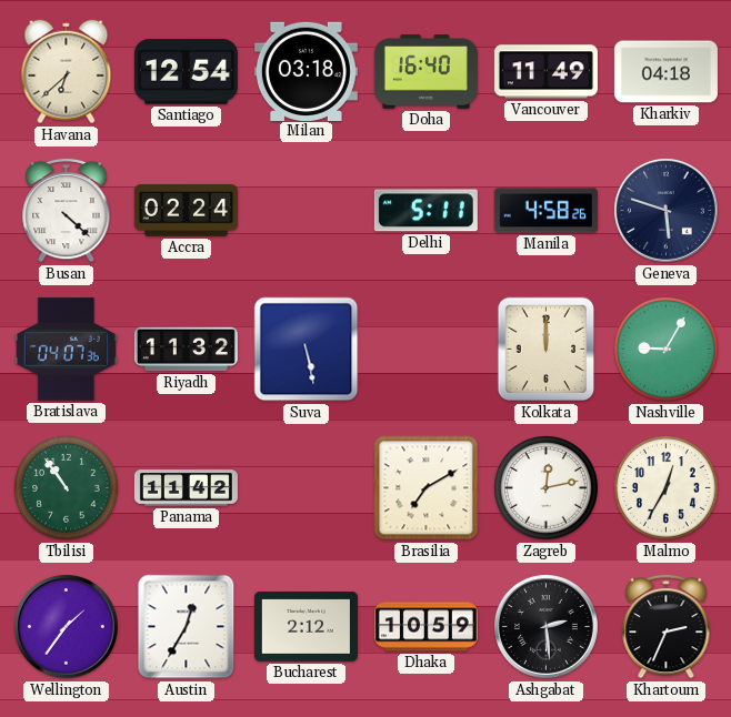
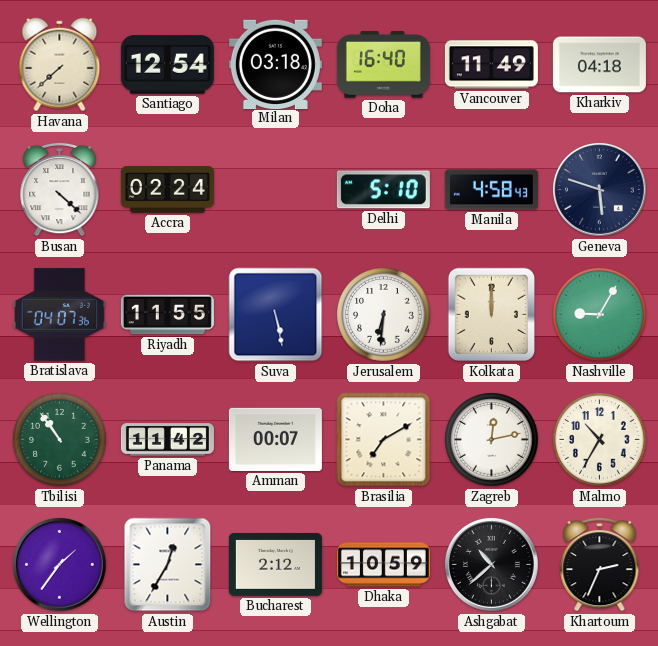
Havana: 6:38 -> 7:38 (60, 65)
Delhi: 5:11 -> 5:10 (383, 190)
Manila: 4:58:26 -> 4:58:43 (491, 190)
Riyadh: 11:32 -> 11:55 (167, 315)
Jerusalem: none -> 6:31 (384, 315)
Amman: none -> 00:07 (275, 439)
Malmo: 12:35 -> 10:35 (600, 440)
Ashgabat: 2:29 -> 10:38 (491, 564)
